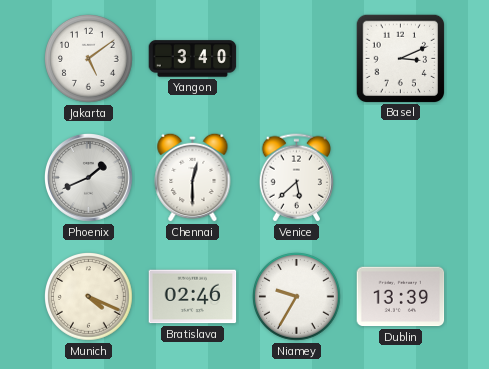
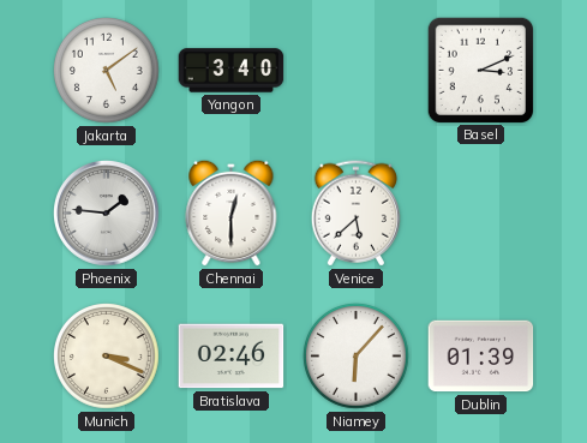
Phoenix: 1:41 -> 1:46 (107, 214)
Munich: 4:19 -> 3:19 (107, 357)
Niamey: 9:35 -> 6:07 (357, 357)
Dublin: 13:39 -> 01:39 (481, 357)
